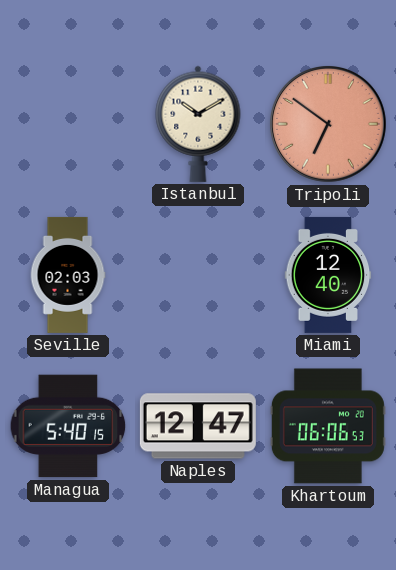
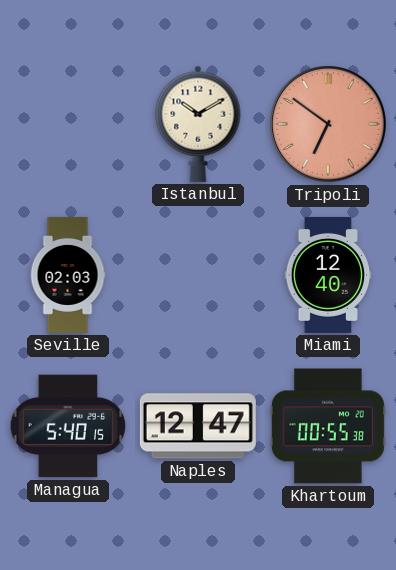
Khartoum: 06:06 -> 00:55 (328, 426)
